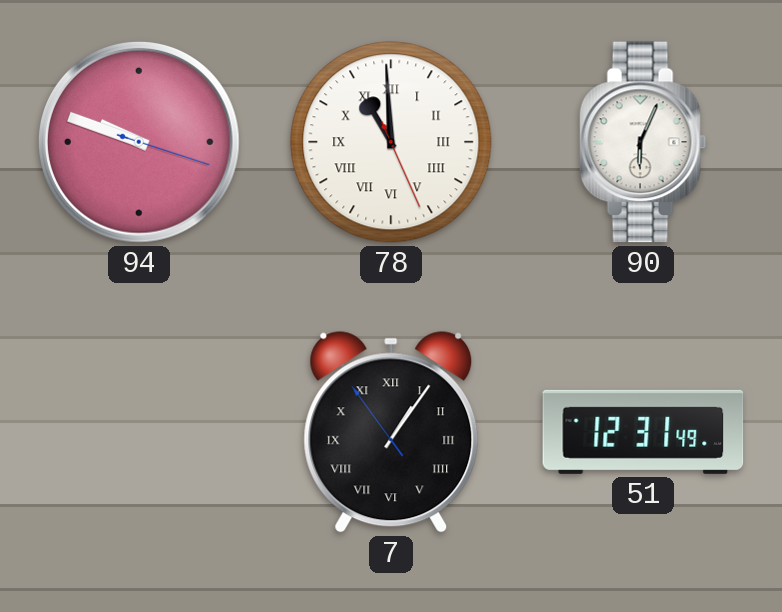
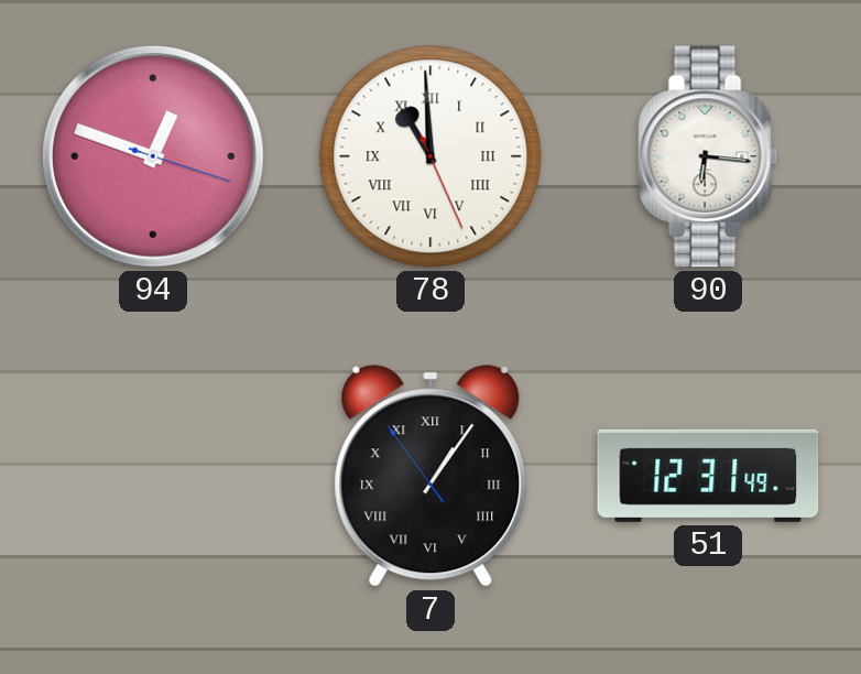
94: 9:48 -> 12:48 (153, 156)
90: 6:04 -> 6:16 (708, 156)
